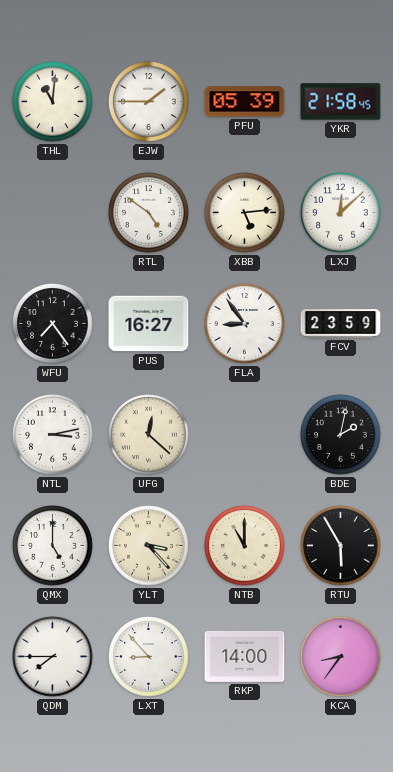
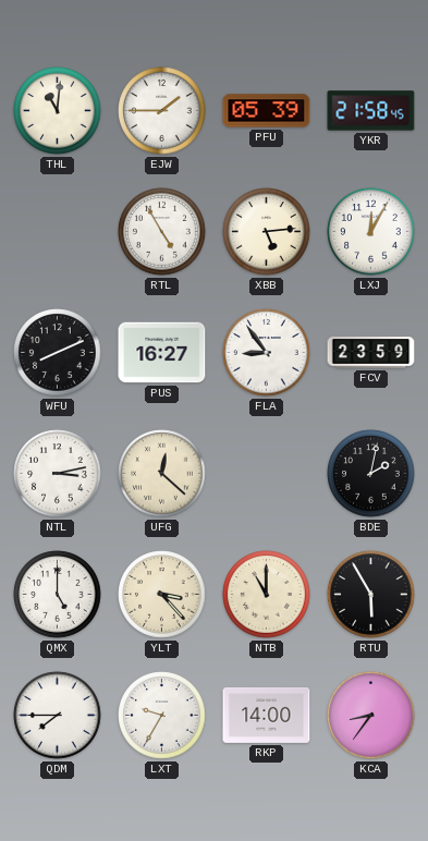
RTL: 4:51 -> 4:55 (162, 232)
LXJ: 12:08 -> 12:05 (371, 232)
WFU: 7:24 -> 8:11 (58, 353)
LXT: 8:53 -> 9:35 (162, 716)
